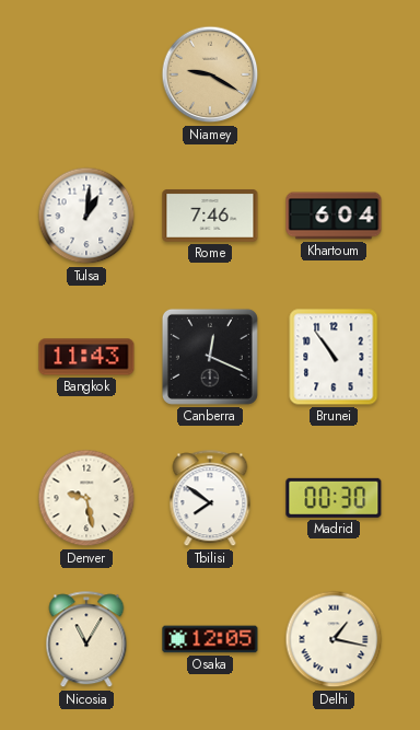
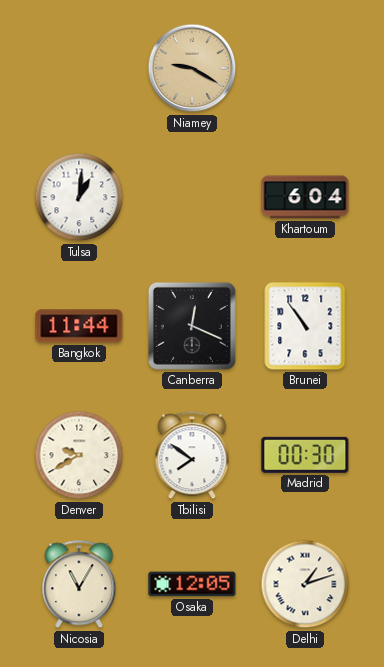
Rome: 7:46 -> none (210, 217)
Bangkok: 11:43 -> 11:44 (79, 326)
Denver: 9:28 -> 9:40 (79, 455)
Delhi: 1:17 -> 1:12 (305, 584)
